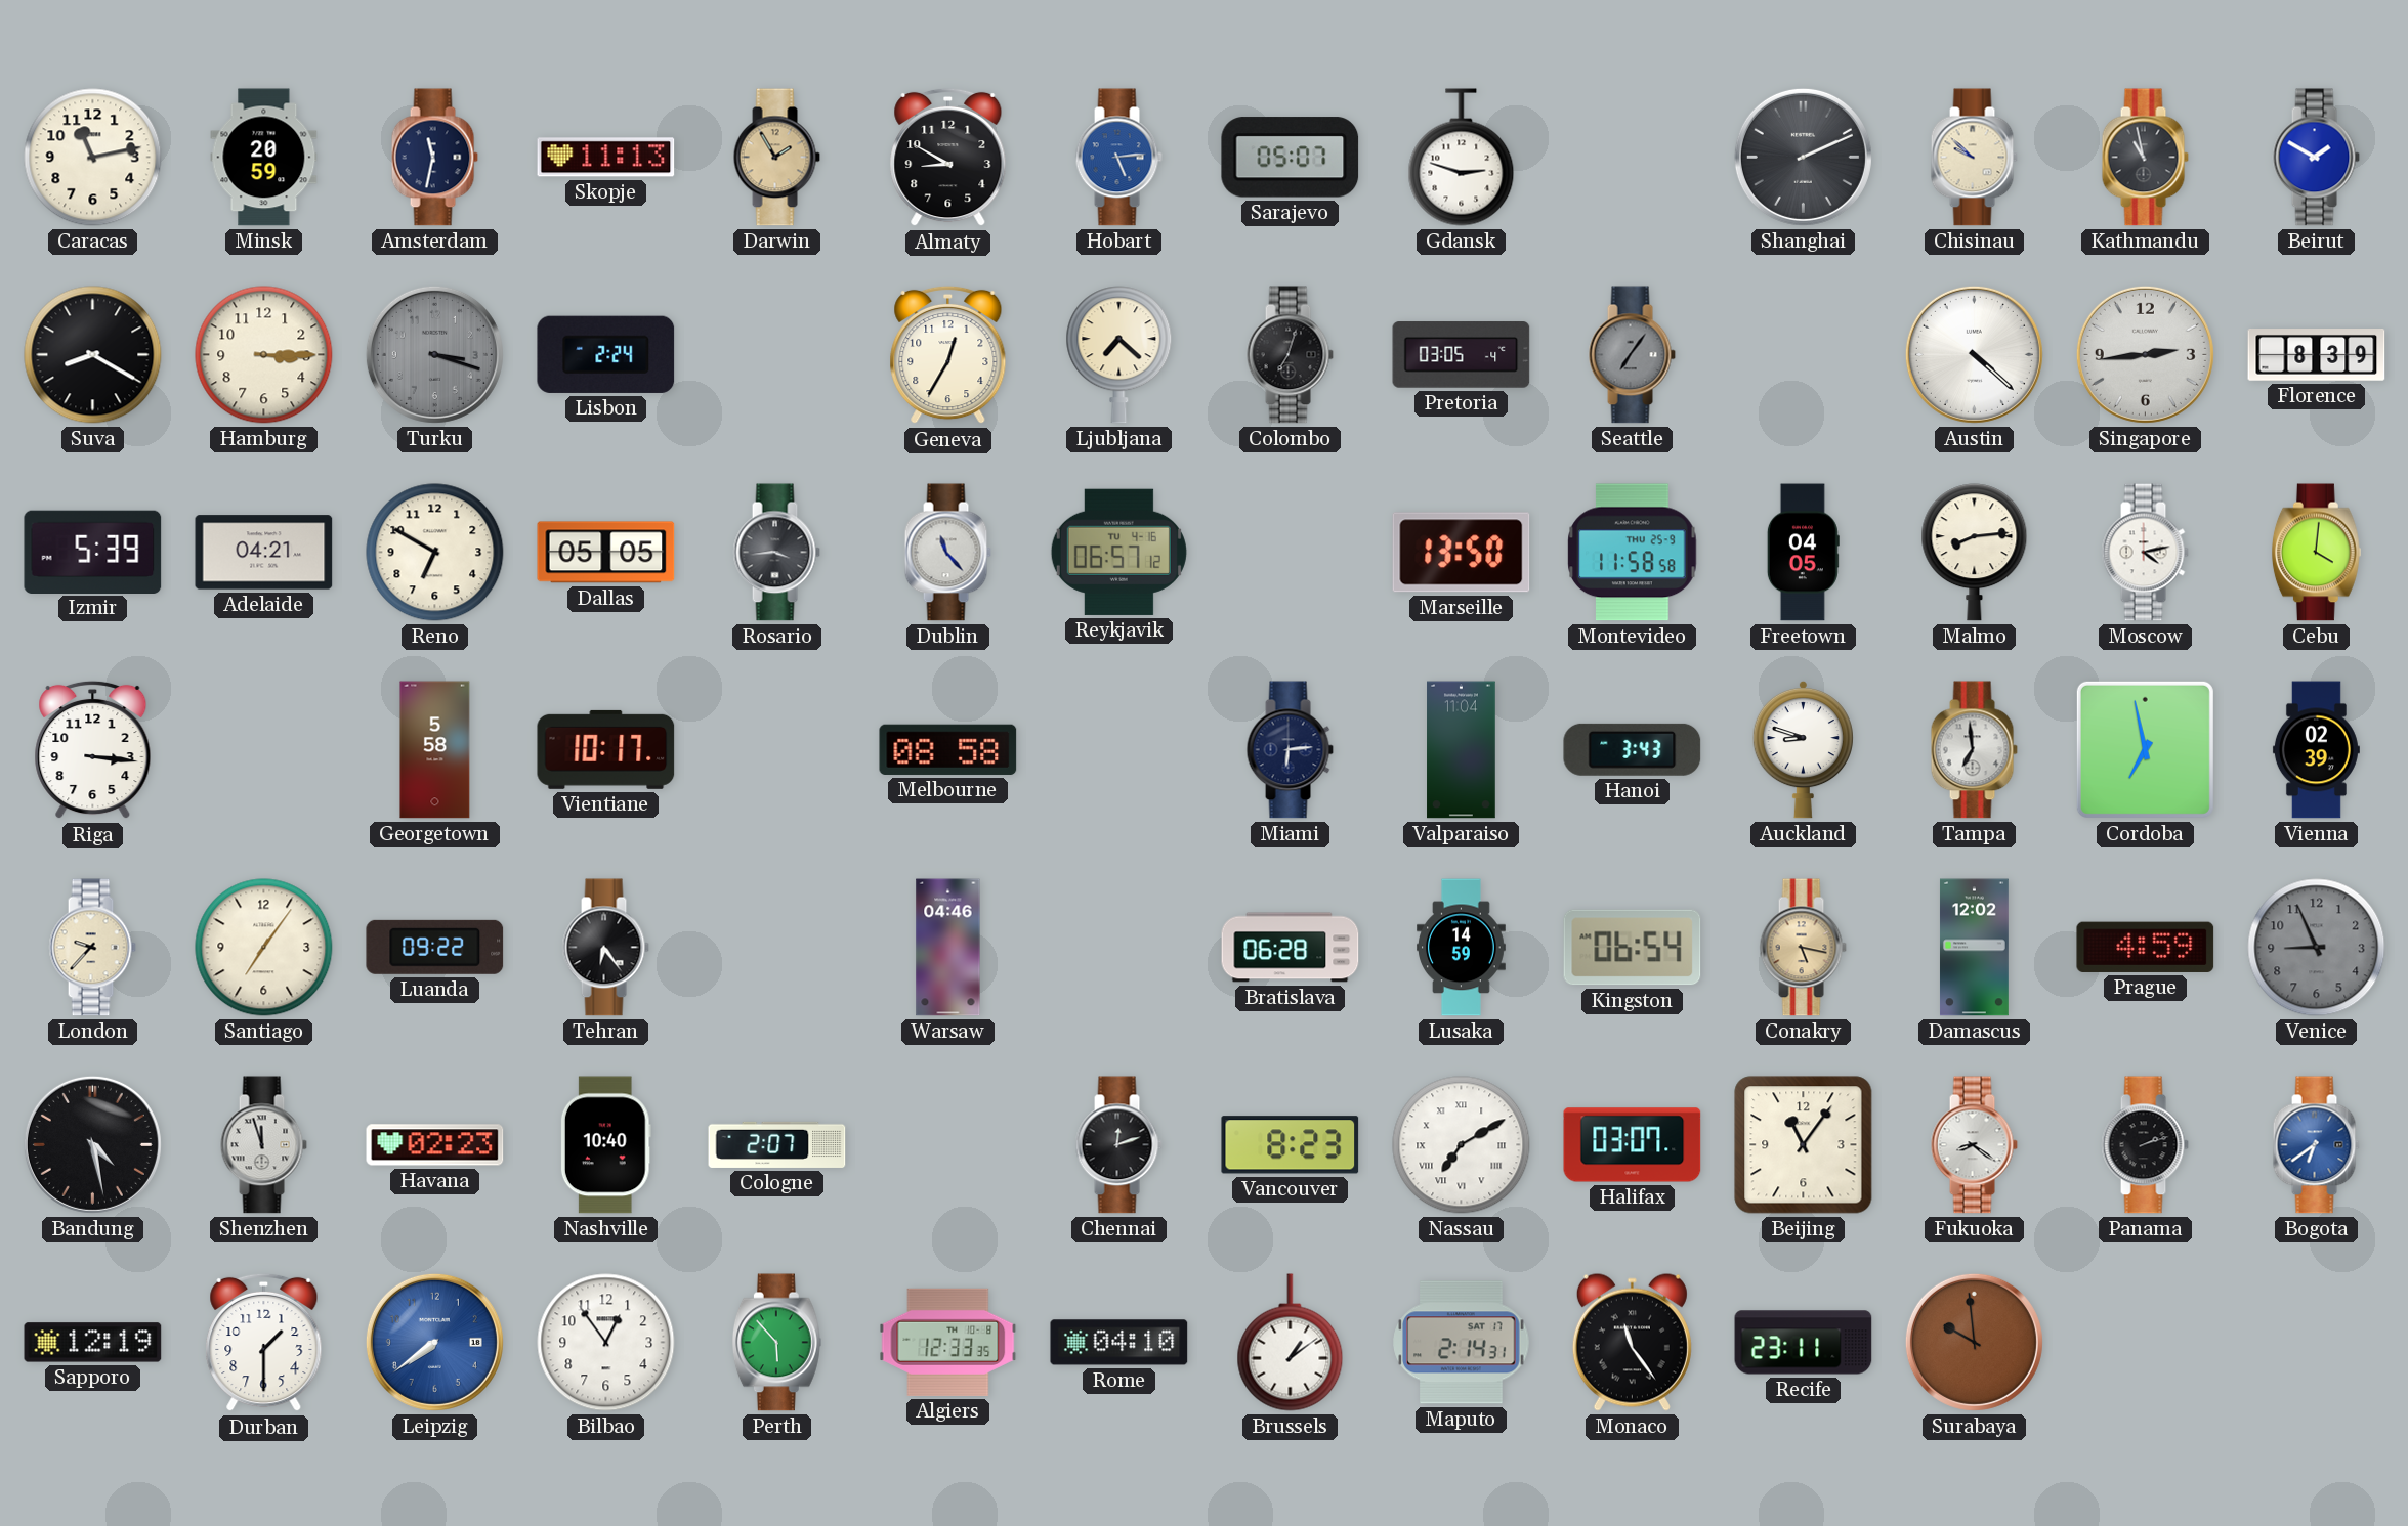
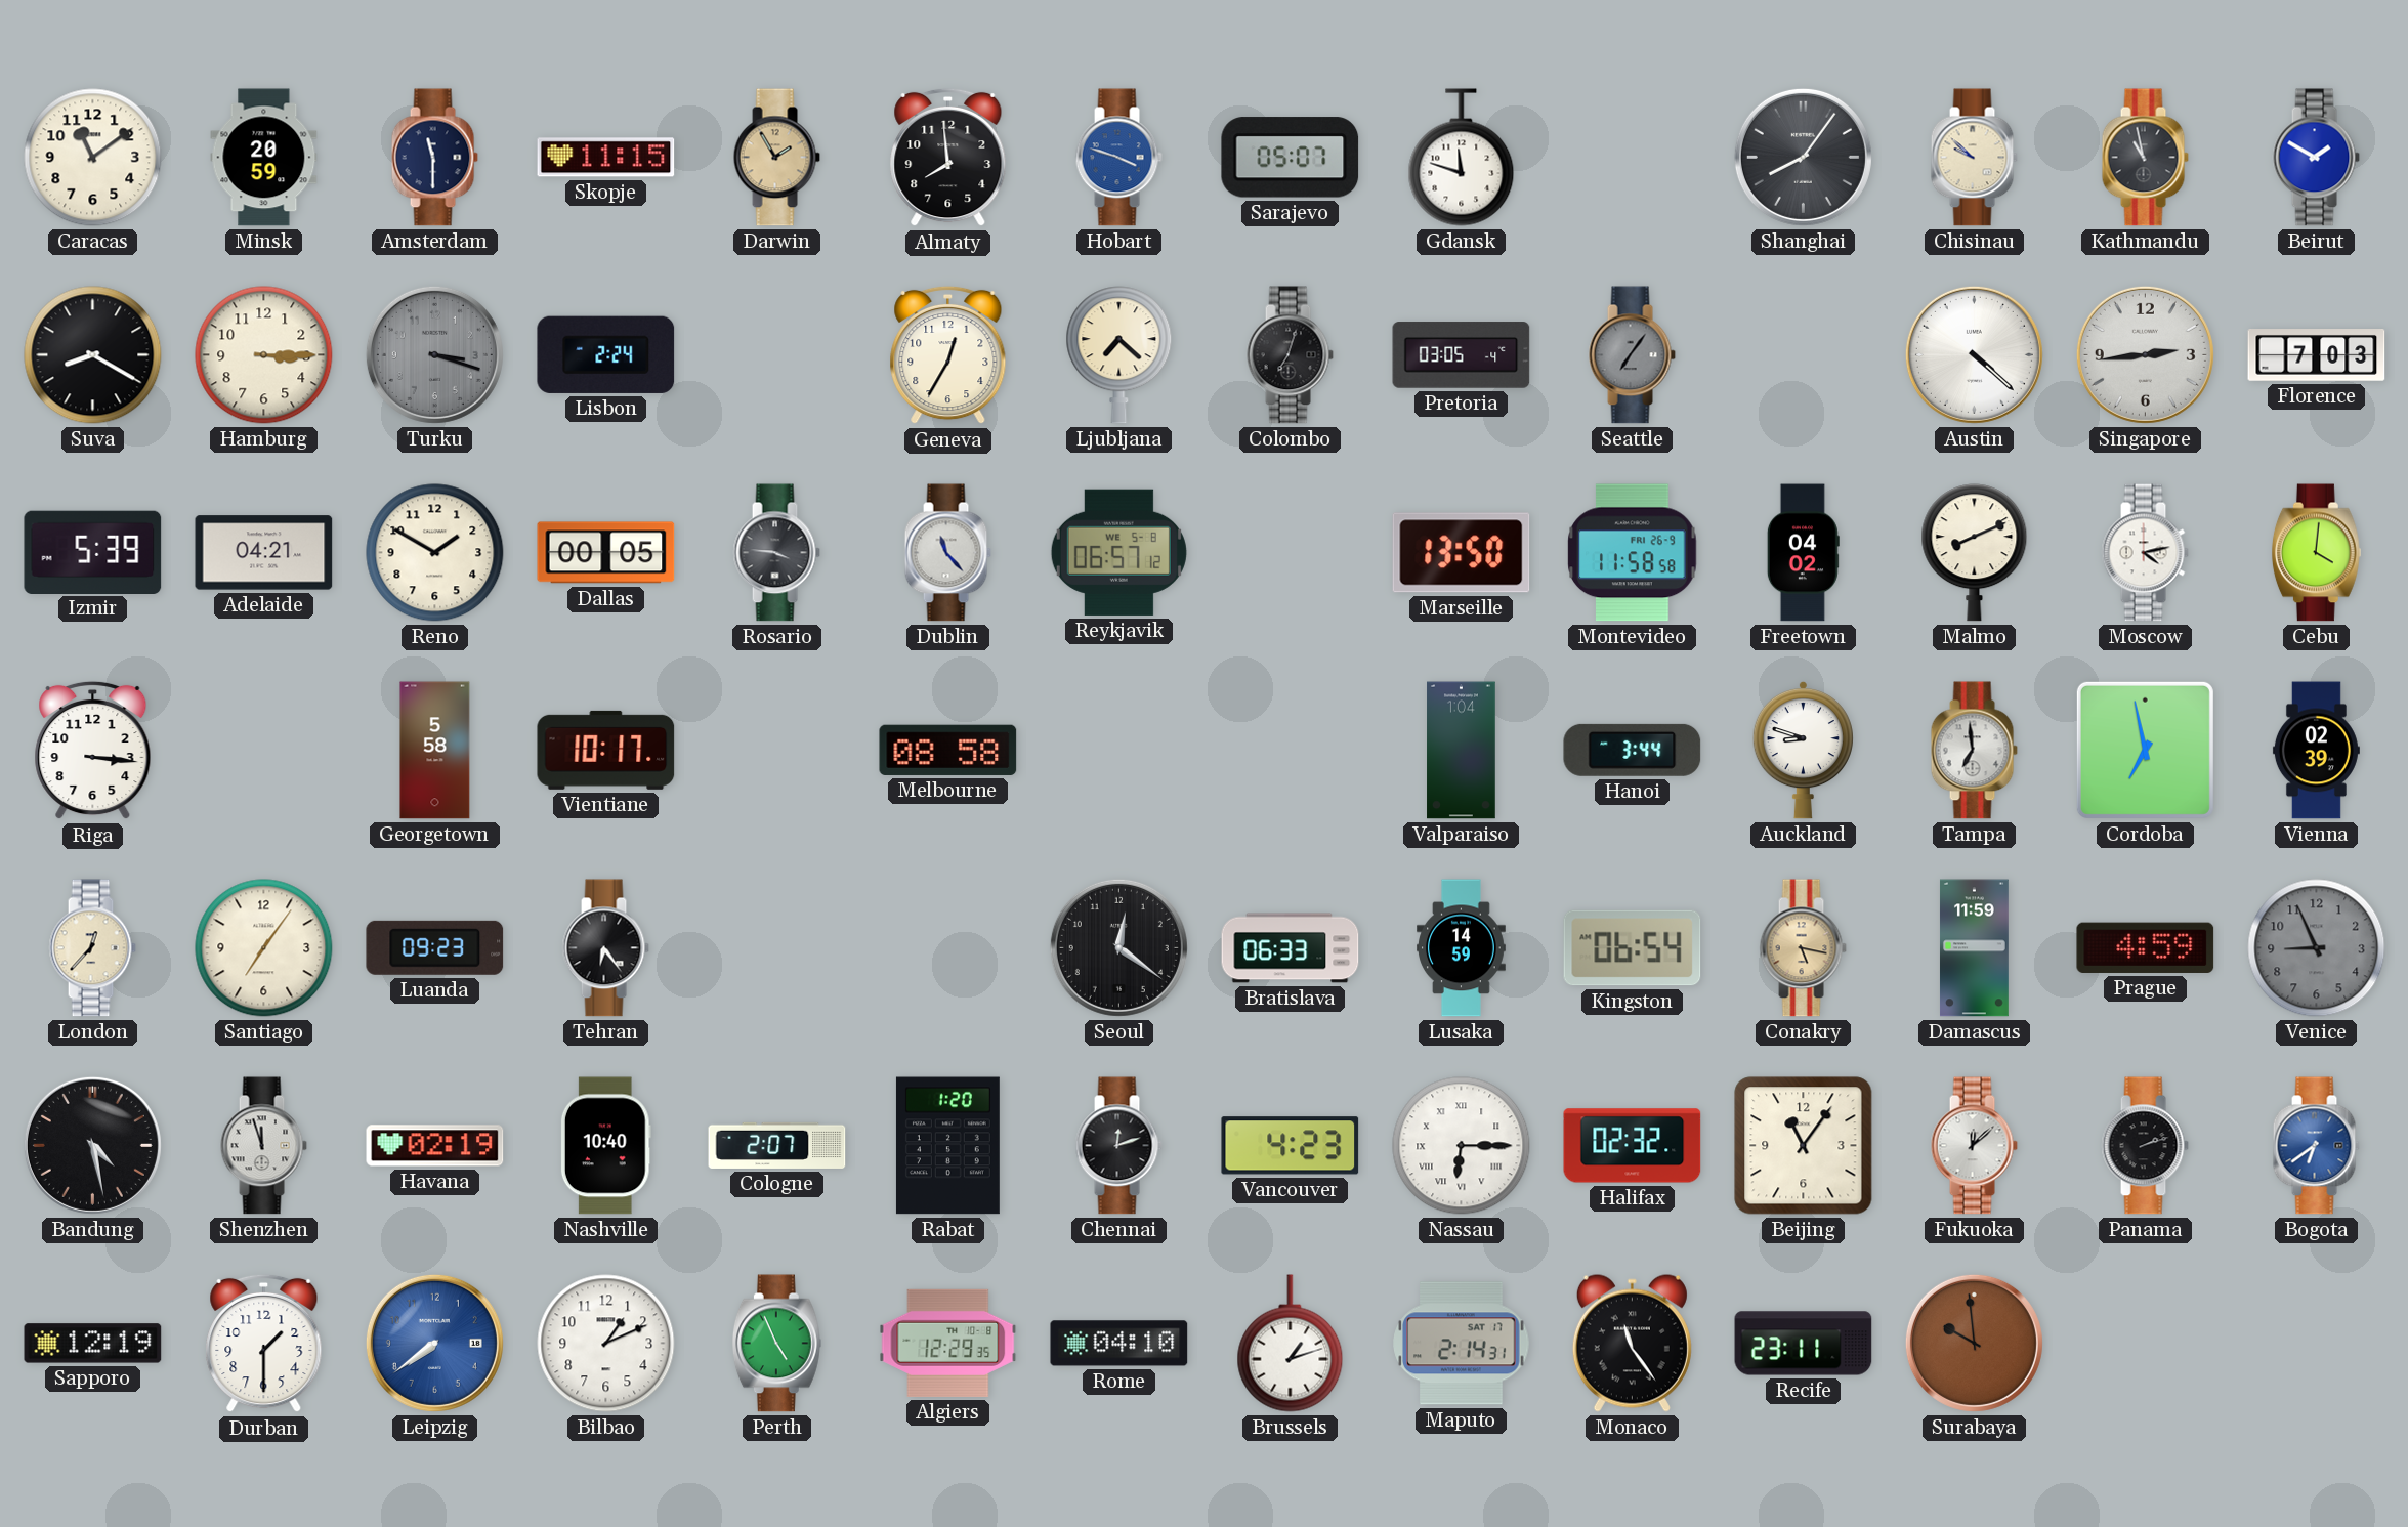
Caracas: 11:13 -> 11:09 (93, 158)
Amsterdam: 11:32 -> 11:30 (434, 158)
Skopje: 11:13 -> 11:15 (606, 158)
Almaty: 8:50 -> 7:59 (948, 158)
Hobart: 5:14 -> 3:48 (1118, 158)
Gdansk: 2:48 -> 11:48 (1462, 158)
Shanghai: 2:11 -> 8:06 (1803, 157)
Florence: 8:39 -> 7:03 (2317, 355)
Reno: 6:50 -> 1:50 (435, 553)
Dallas: 05:05 -> 00:05 (606, 553)
Rosario: 3:44 -> 3:46 (776, 553)
Reykjavik date: TU 4-16 -> WE 5-8 (1118, 552)
Montevideo date: THU 25-9 -> FRI 26-9 (1633, 553)
Freetown: 04:05 -> 04:02 (1803, 553)
Malmo: 8:14 -> 8:11 (1975, 553)
Miami: 6:14 -> none (1290, 750)
Valparaiso: 11:04 -> 1:04 (1462, 751)
Hanoi: 3:43 -> 3:44 (1633, 750)
London: 9:37 -> 12:37 (92, 948)
Luanda: 09:22 -> 09:23 (435, 947)
Warsaw: 04:46 -> none (948, 948)
Seoul: none -> 12:21 (1118, 947)
Bratislava: 06:28 -> 06:33 (1291, 948)
Damascus: 12:02 -> 11:59 (1974, 948)
Havana: 02:23 -> 02:19 (435, 1146)
Rabat: none -> 1:20 (947, 1146)
Vancouver: 8:23 -> 4:23 (1291, 1146)
Nassau: 7:10 -> 6:15 (1462, 1146)
Halifax: 03:07 -> 02:32 (1633, 1146)
Fukuoka: 8:21 -> 12:08 (1974, 1146)
Bilbao: 12:54 -> 1:11 (606, 1344)
Perth: 5:53 -> 4:56 (776, 1344)
Algiers: 12:33 -> 12:29 (948, 1343)
Brussels: 1:09 -> 1:12 (1291, 1344)
